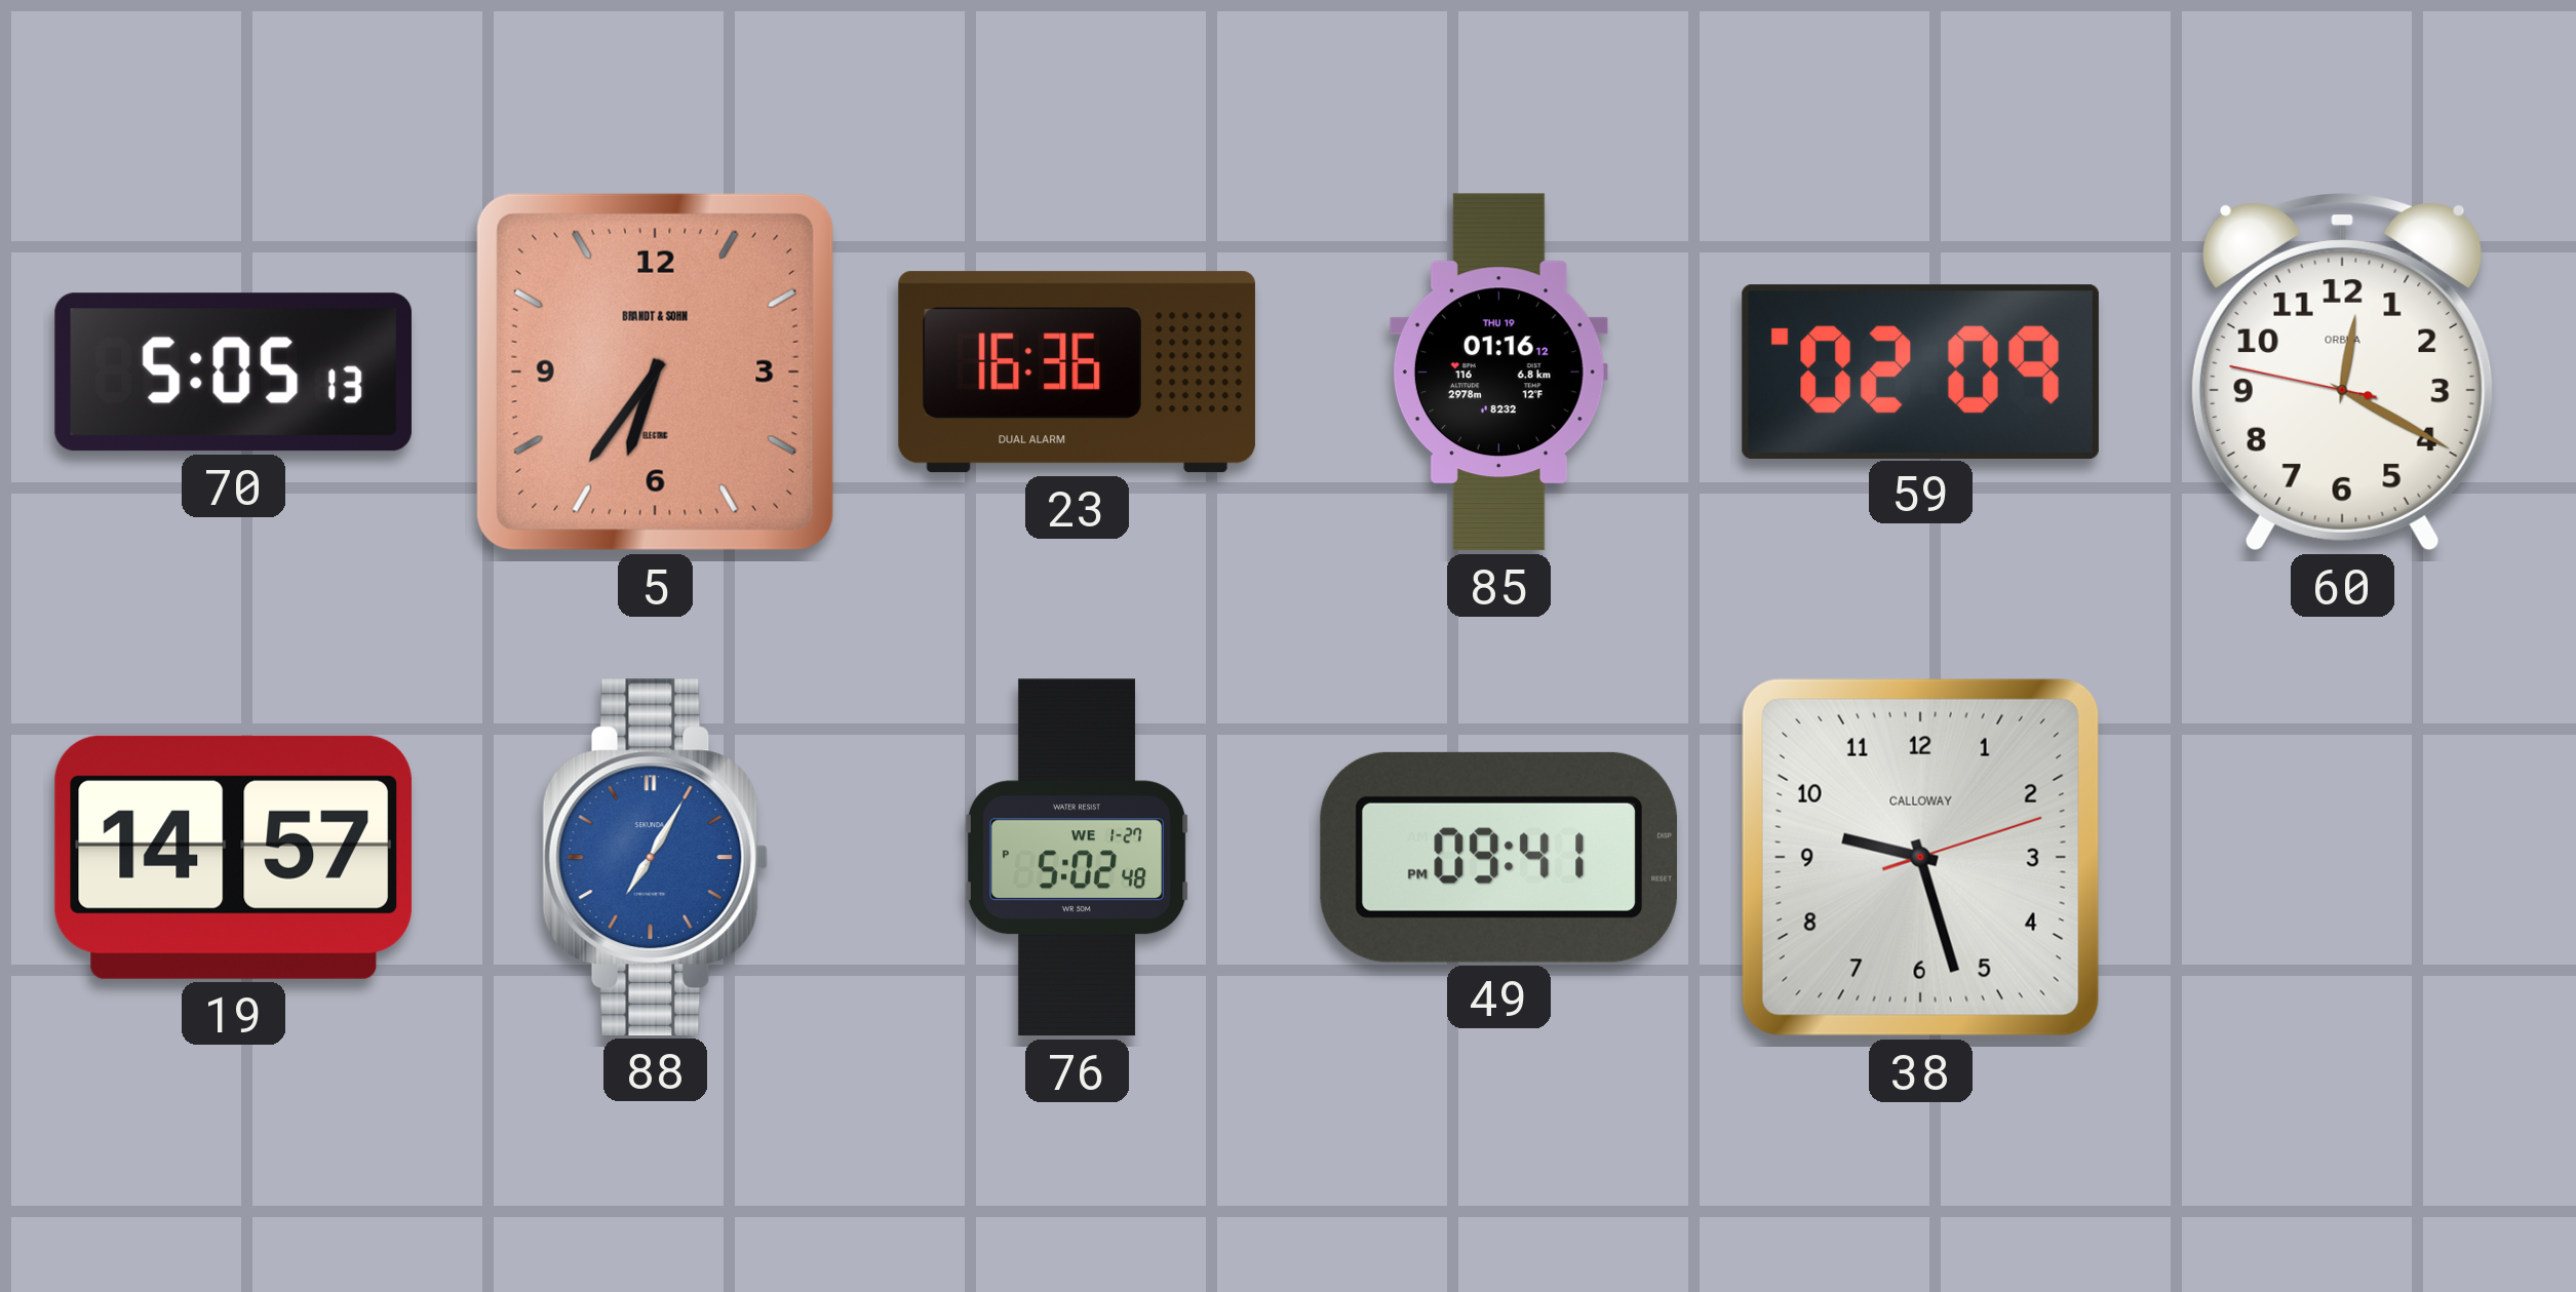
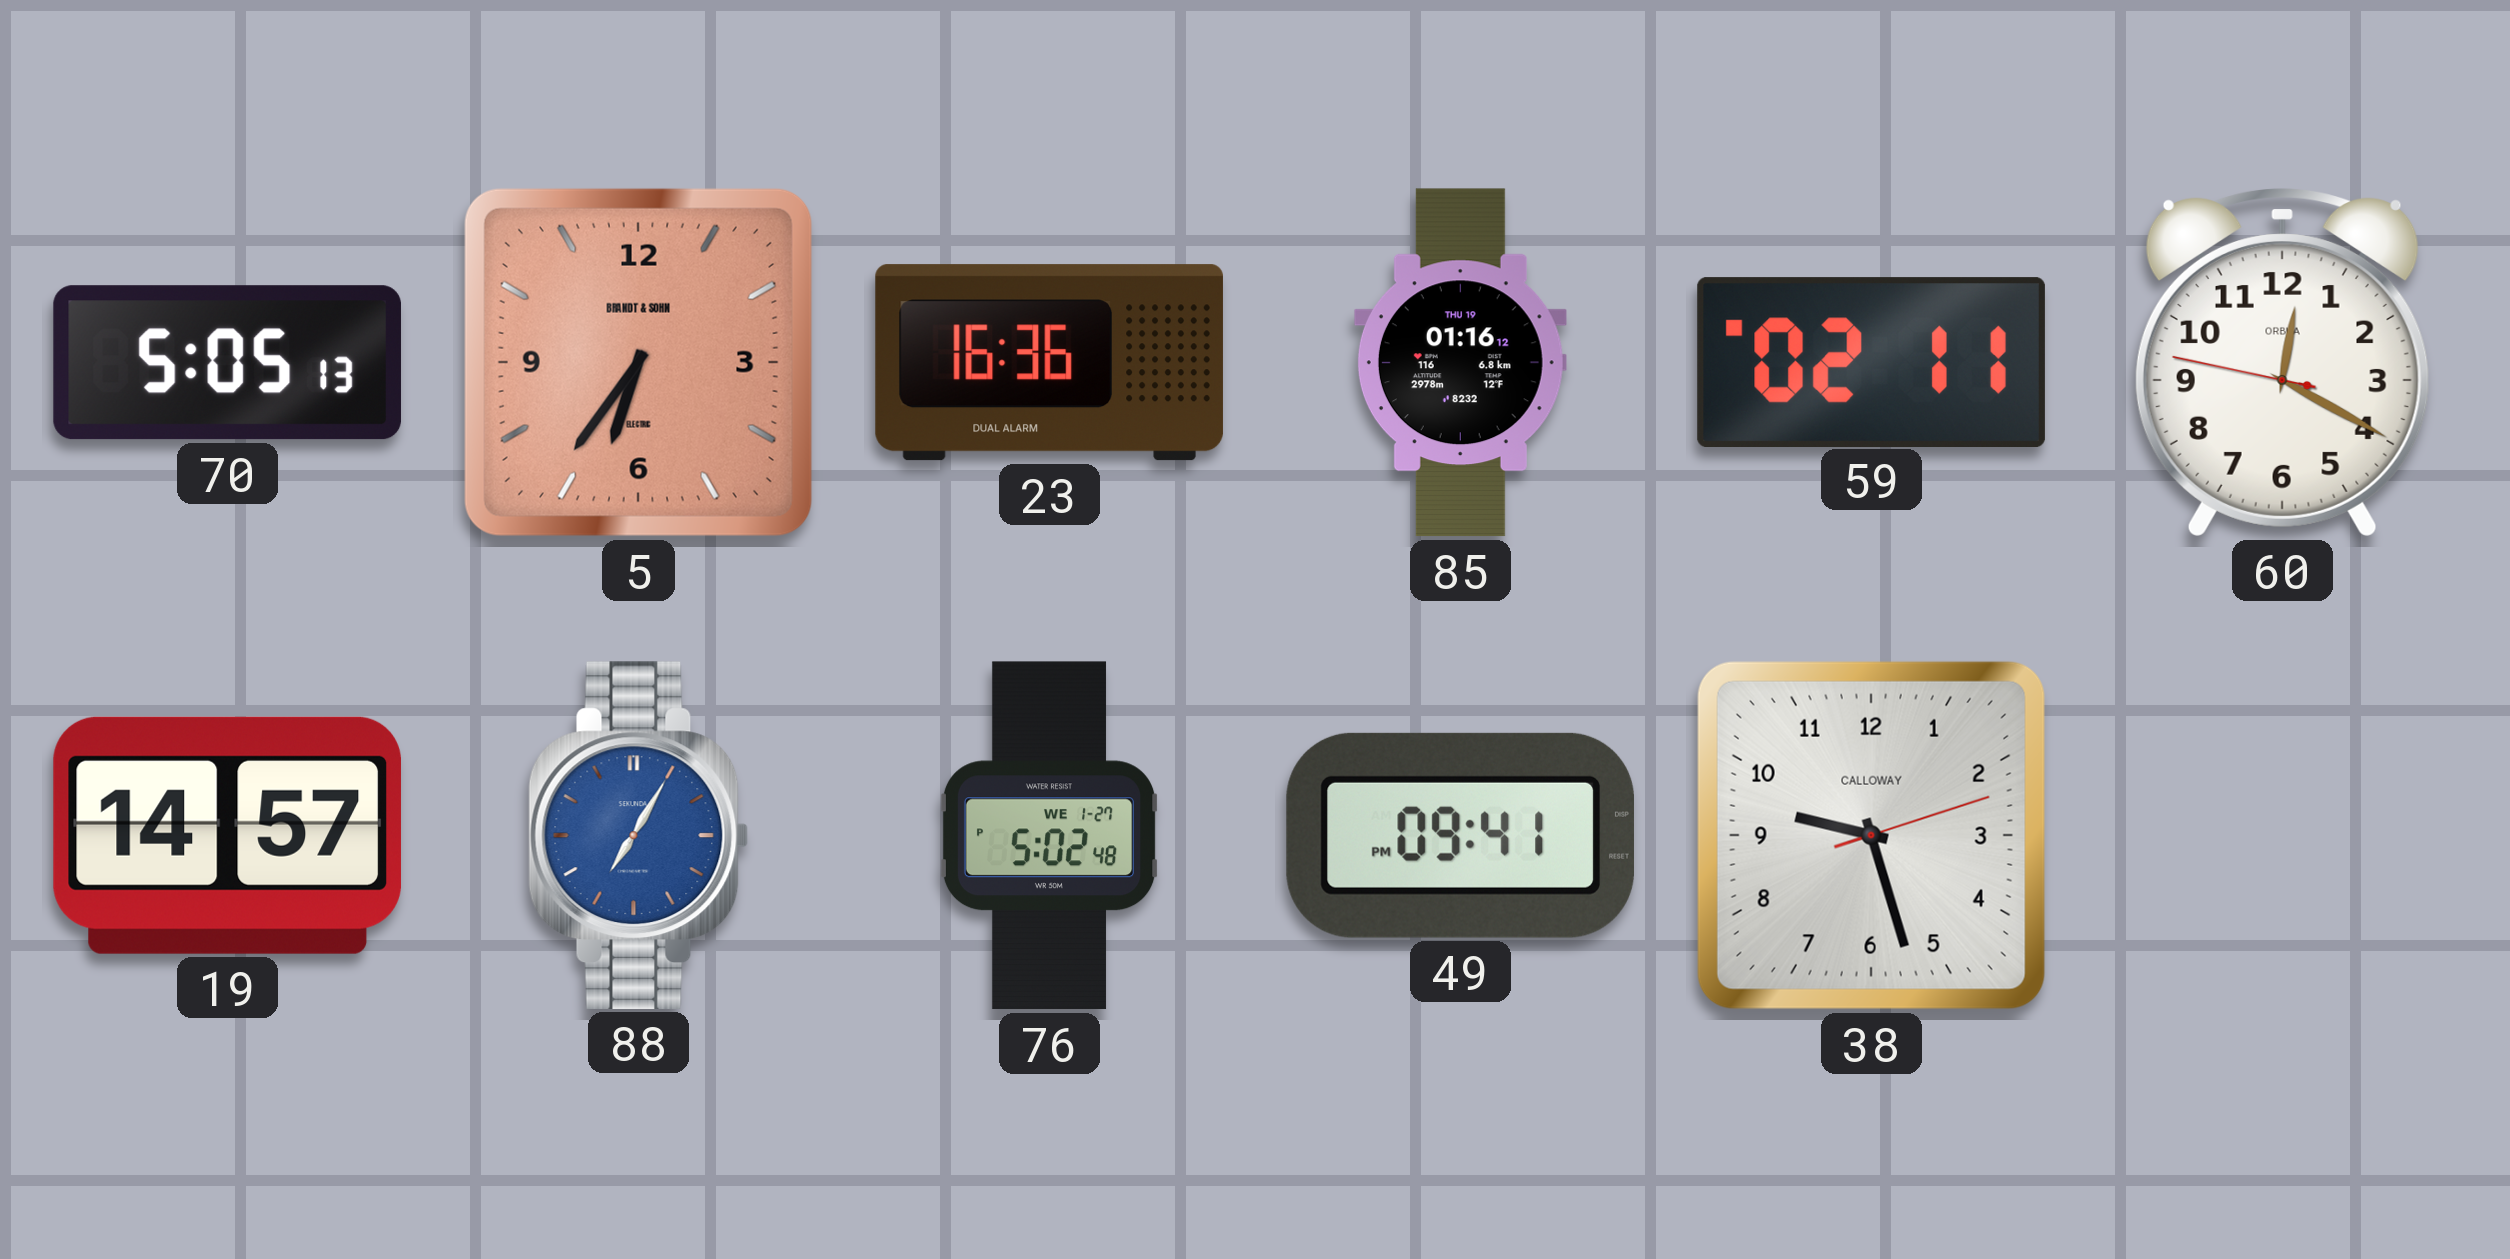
59: 02:09 -> 02:11 (1871, 362)
